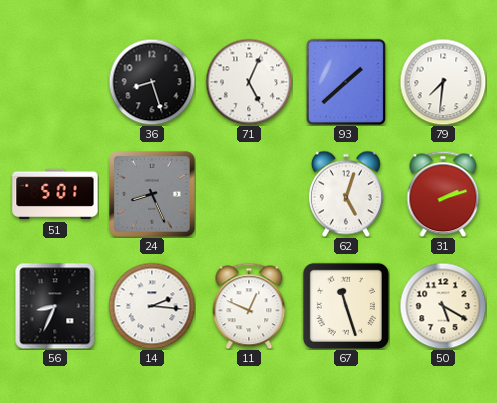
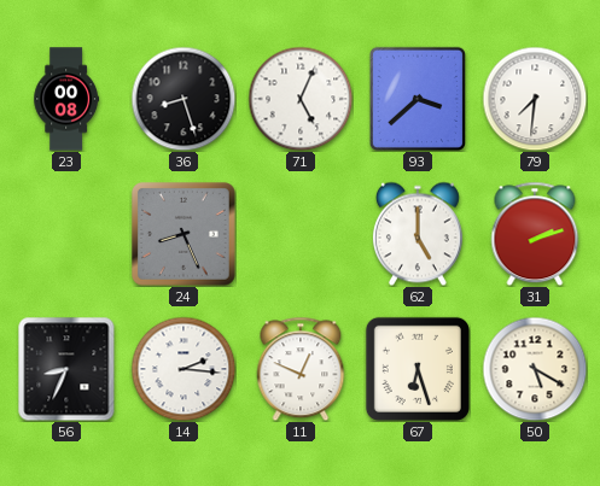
23: none -> 00:08 (66, 99)
93: 1:38 -> 3:38 (416, 98)
51: 5:01 -> none (55, 194)
62: 5:03 -> 5:00 (418, 234)
67: 11:27 -> 6:27 (418, 369)
